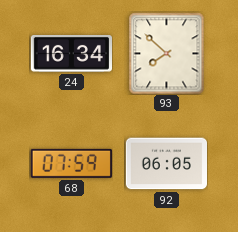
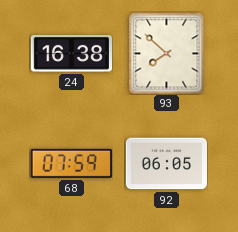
24: 16:34 -> 16:38 (71, 54)
